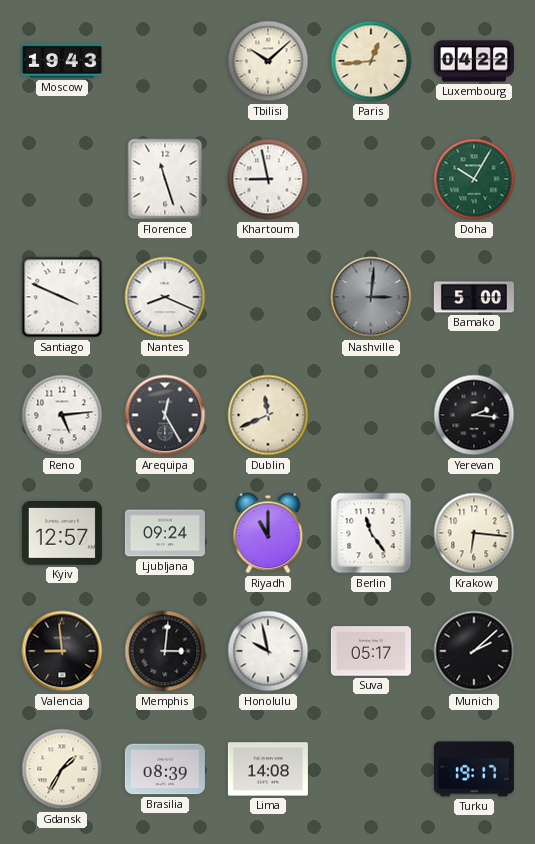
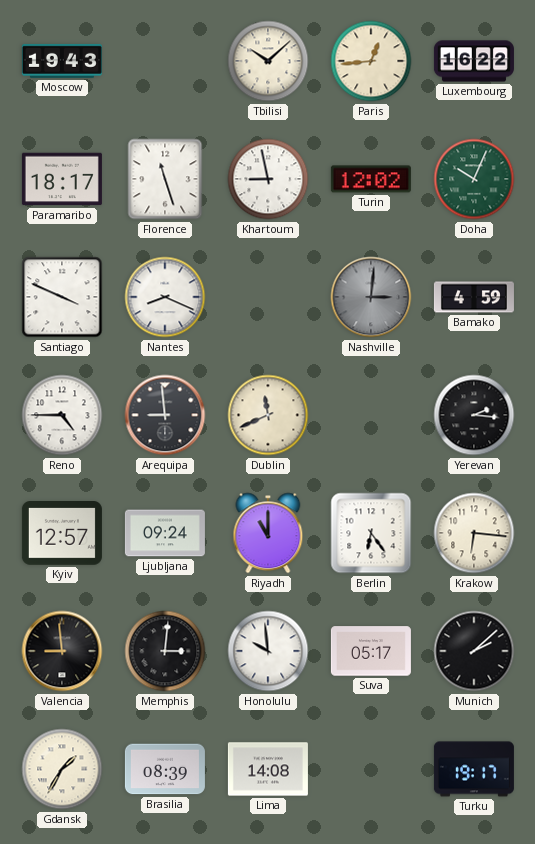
Luxembourg: 04:22 -> 16:22 (474, 61)
Paramaribo: none -> 18:17 (62, 179)
Turin: none -> 12:02 (371, 179)
Doha: 10:05 -> 10:04 (474, 179)
Bamako: 5:00 -> 4:59 (474, 297)
Reno: 5:14 -> 4:45 (62, 415)
Arequipa: 12:25 -> 8:59 (165, 415)
Berlin: 11:24 -> 6:24 (371, 533)
Honolulu: 9:58 -> 9:59 (268, 651)
